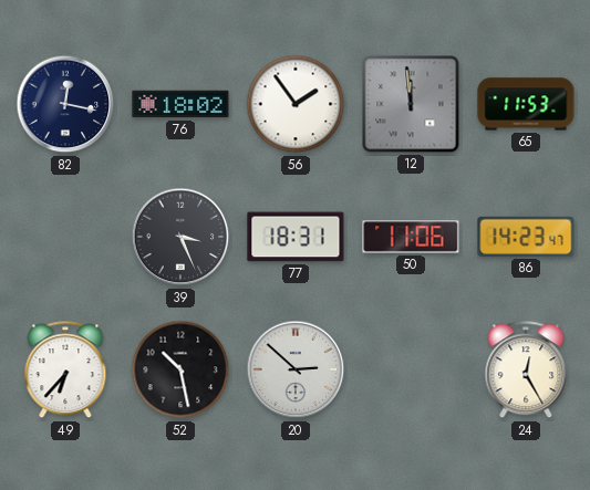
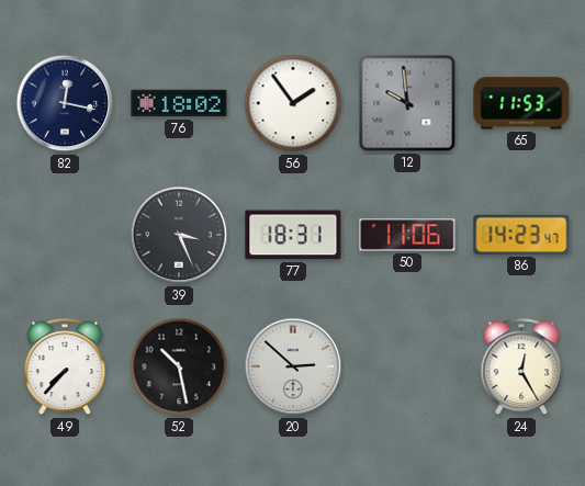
12: 11:59 -> 9:59 (407, 103)
49: 6:37 -> 7:37 (65, 368)
